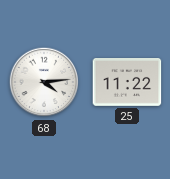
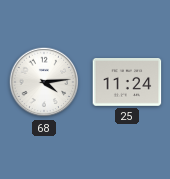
25: 11:22 -> 11:24 (127, 83)
